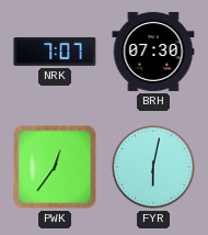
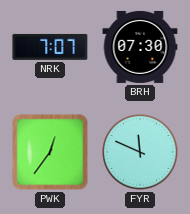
FYR: 6:02 -> 11:49 (140, 152)
